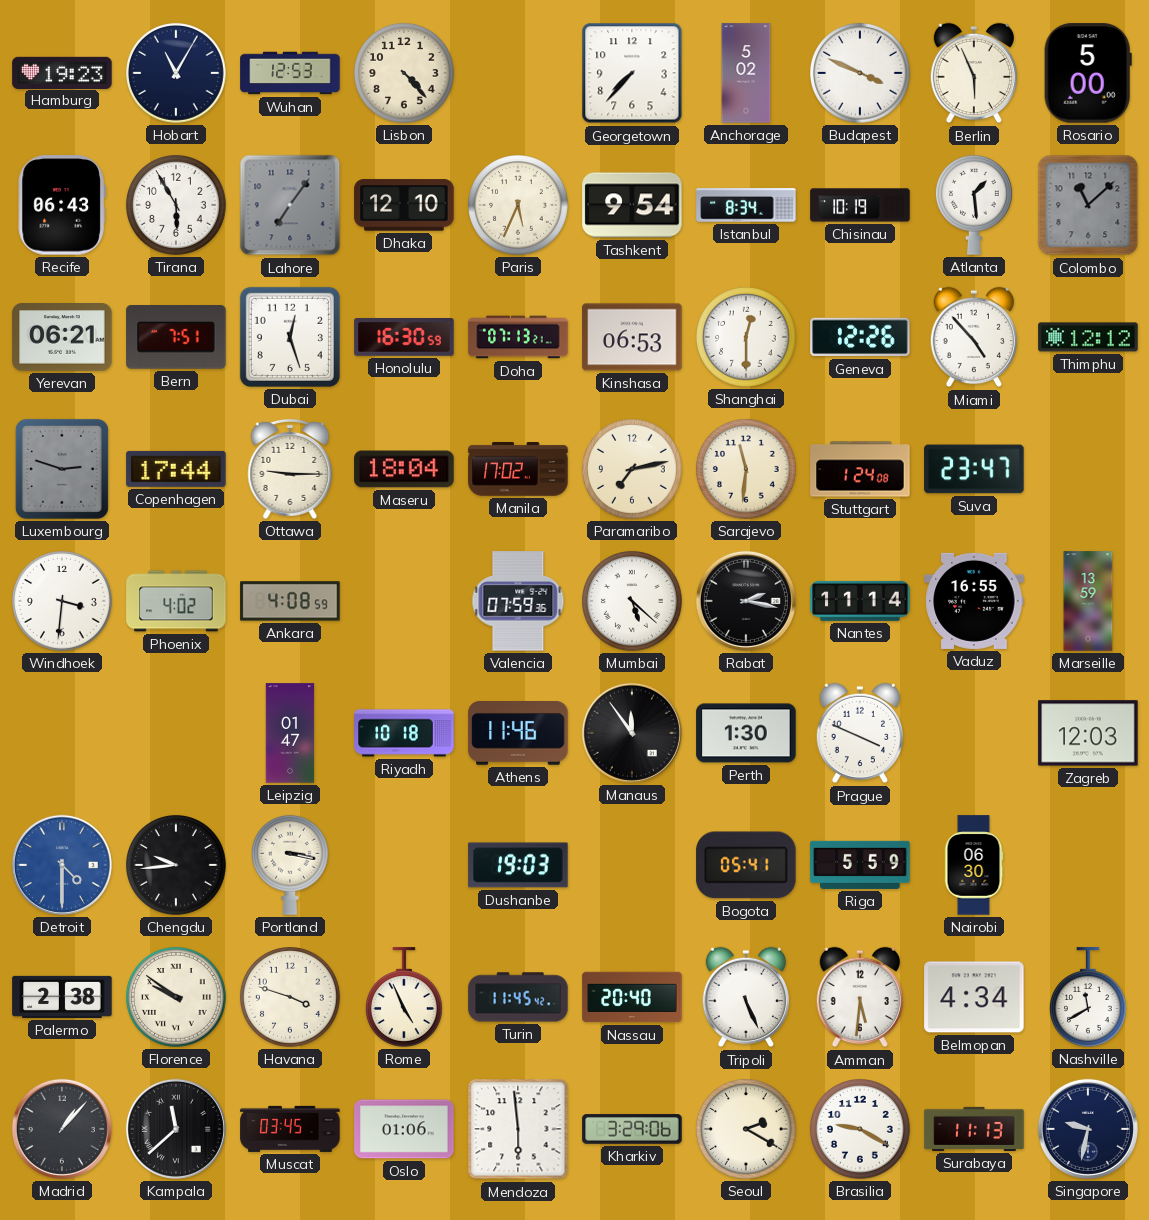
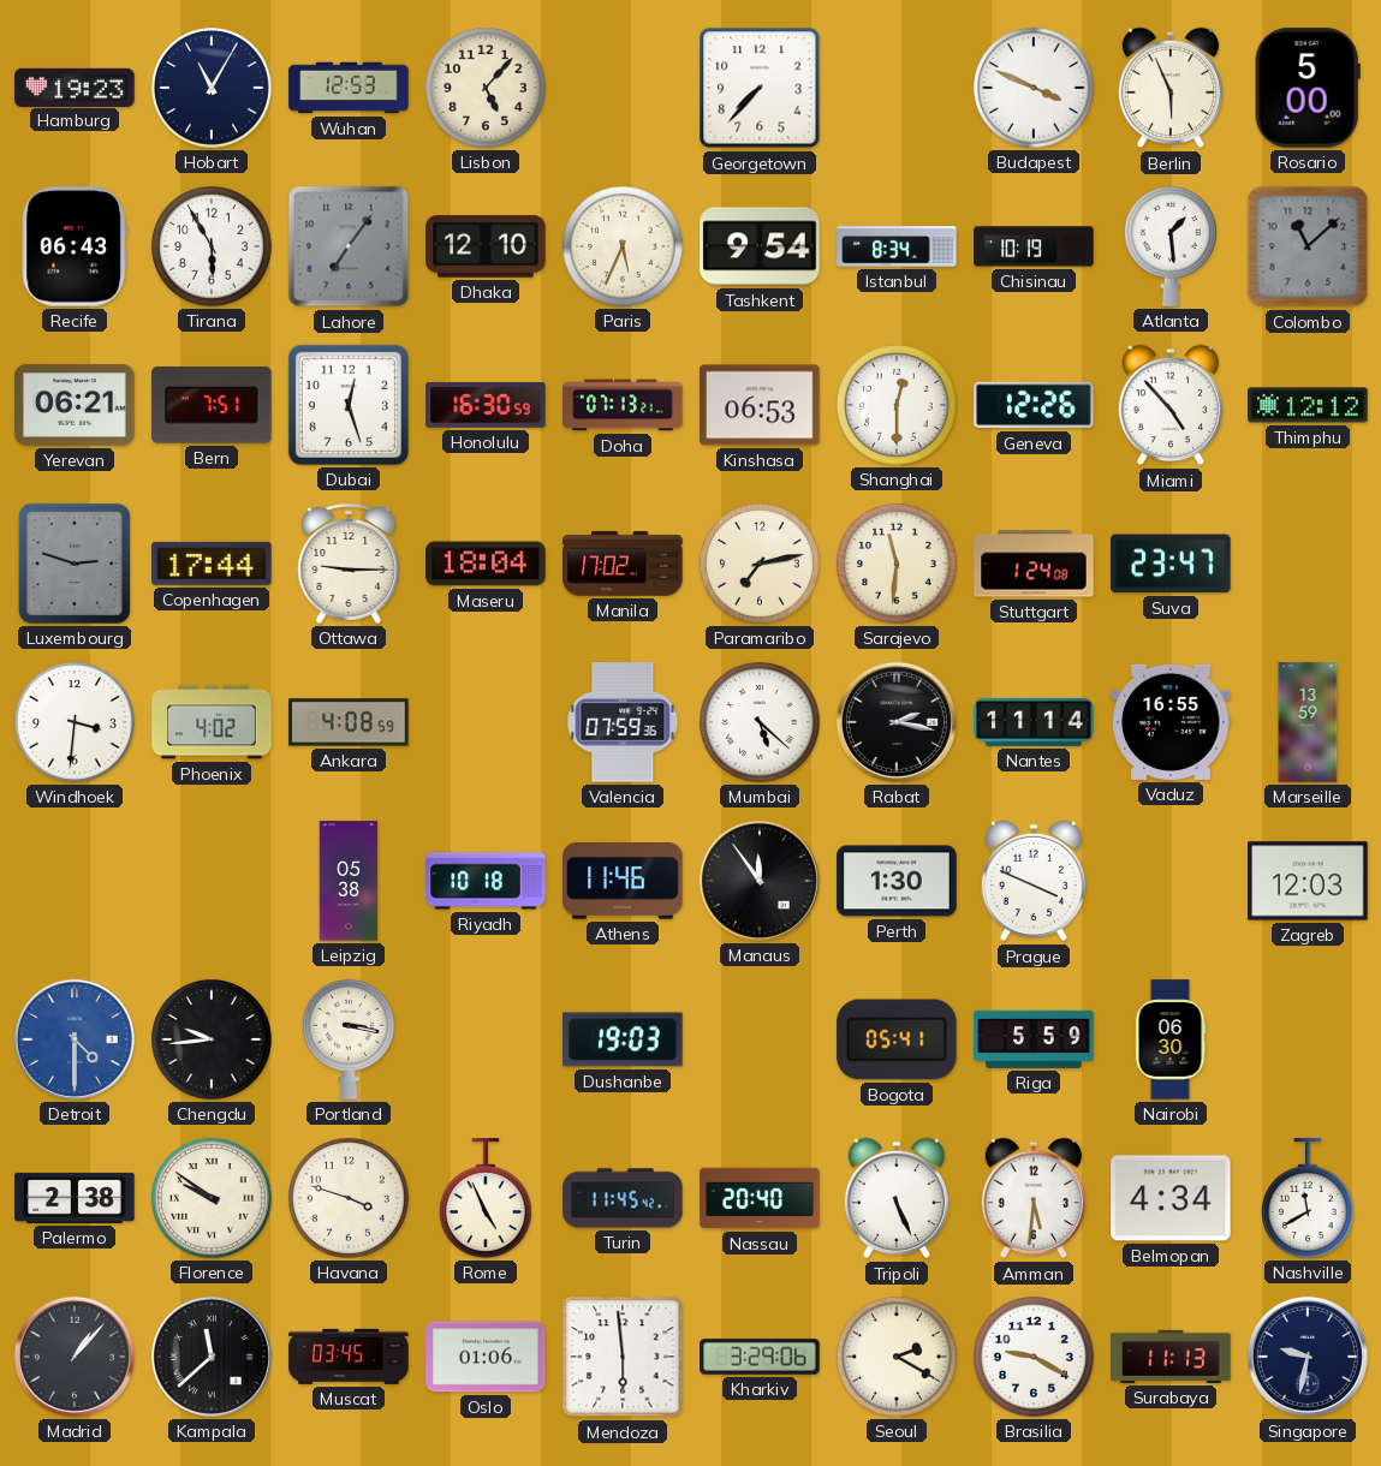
Lisbon: 4:23 -> 5:07 (487, 89)
Anchorage: 5:02 -> none (746, 73)
Leipzig: 01:47 -> 05:38 (349, 881)
